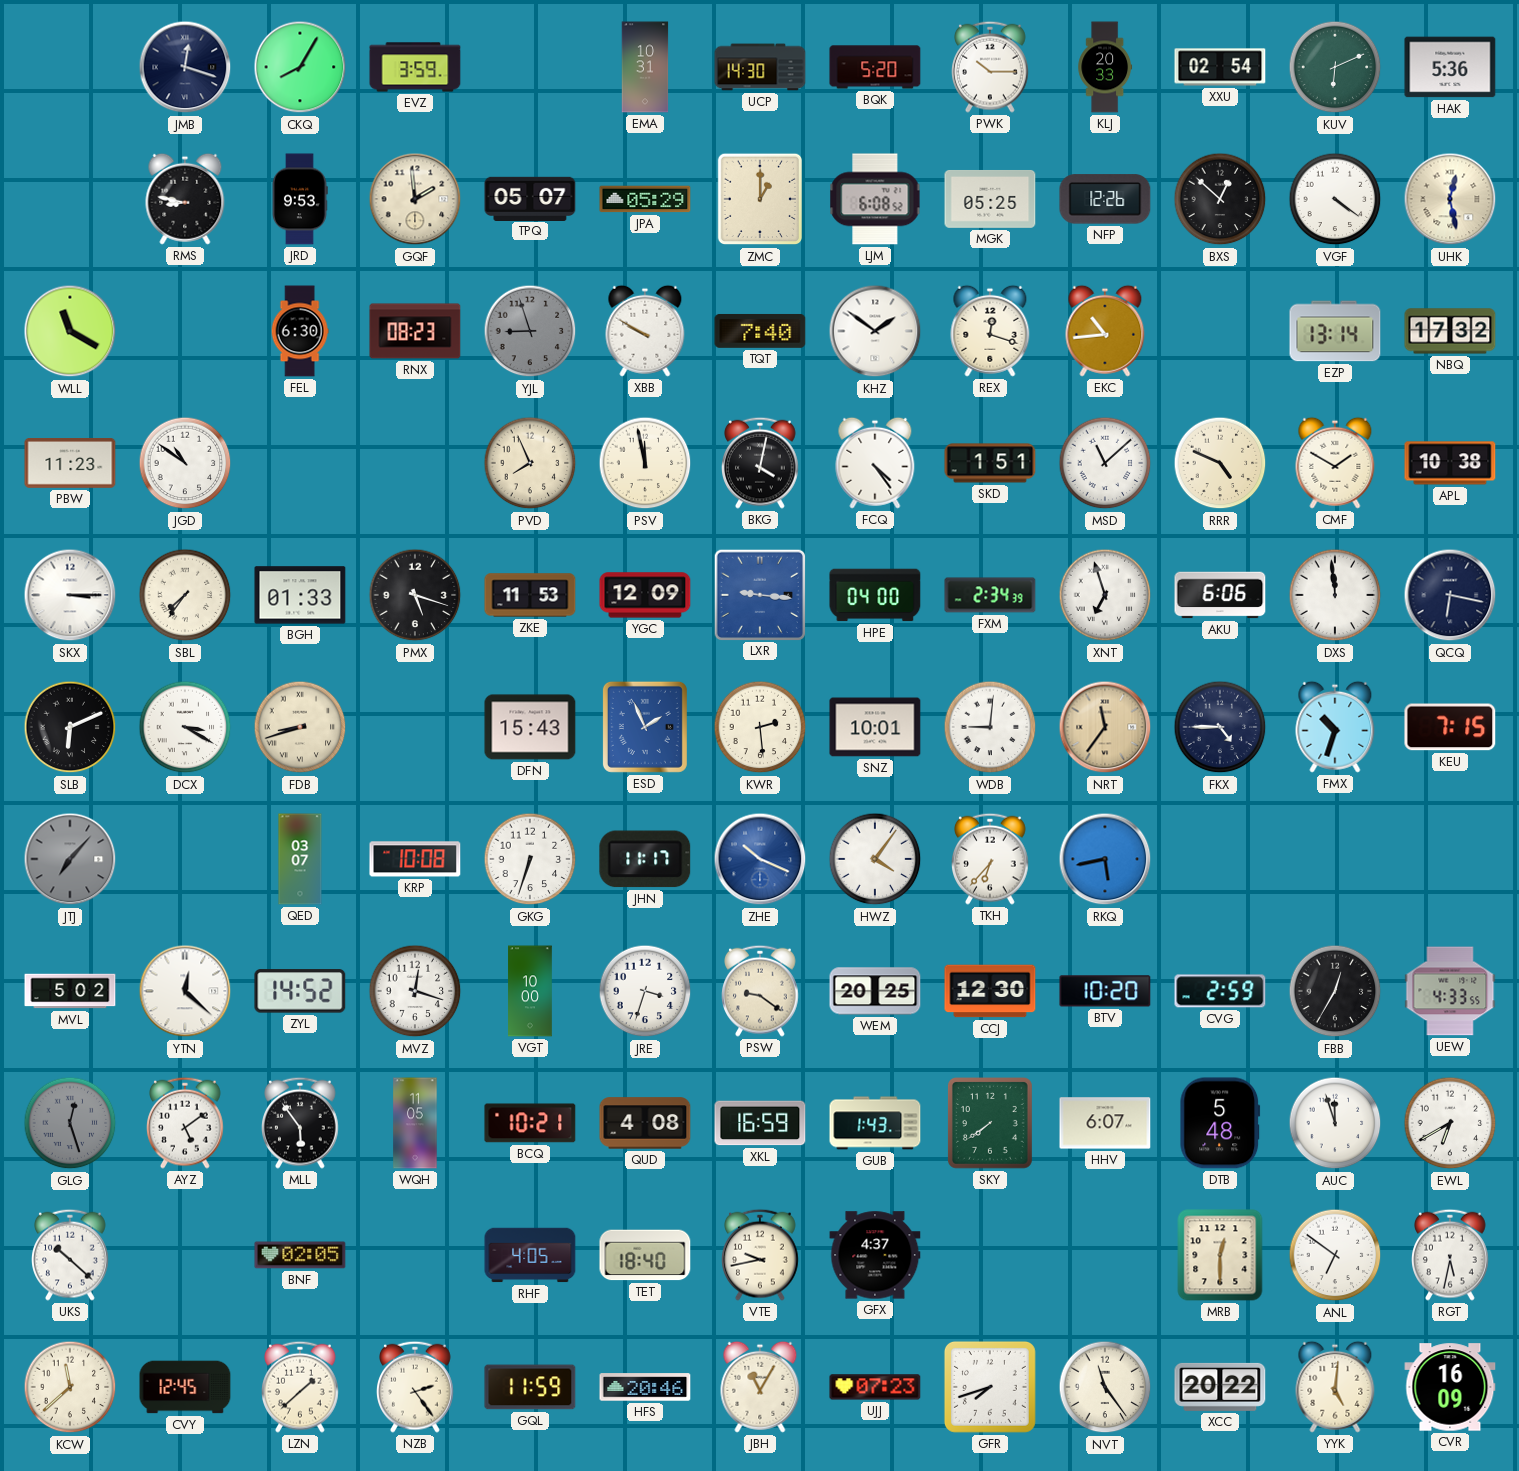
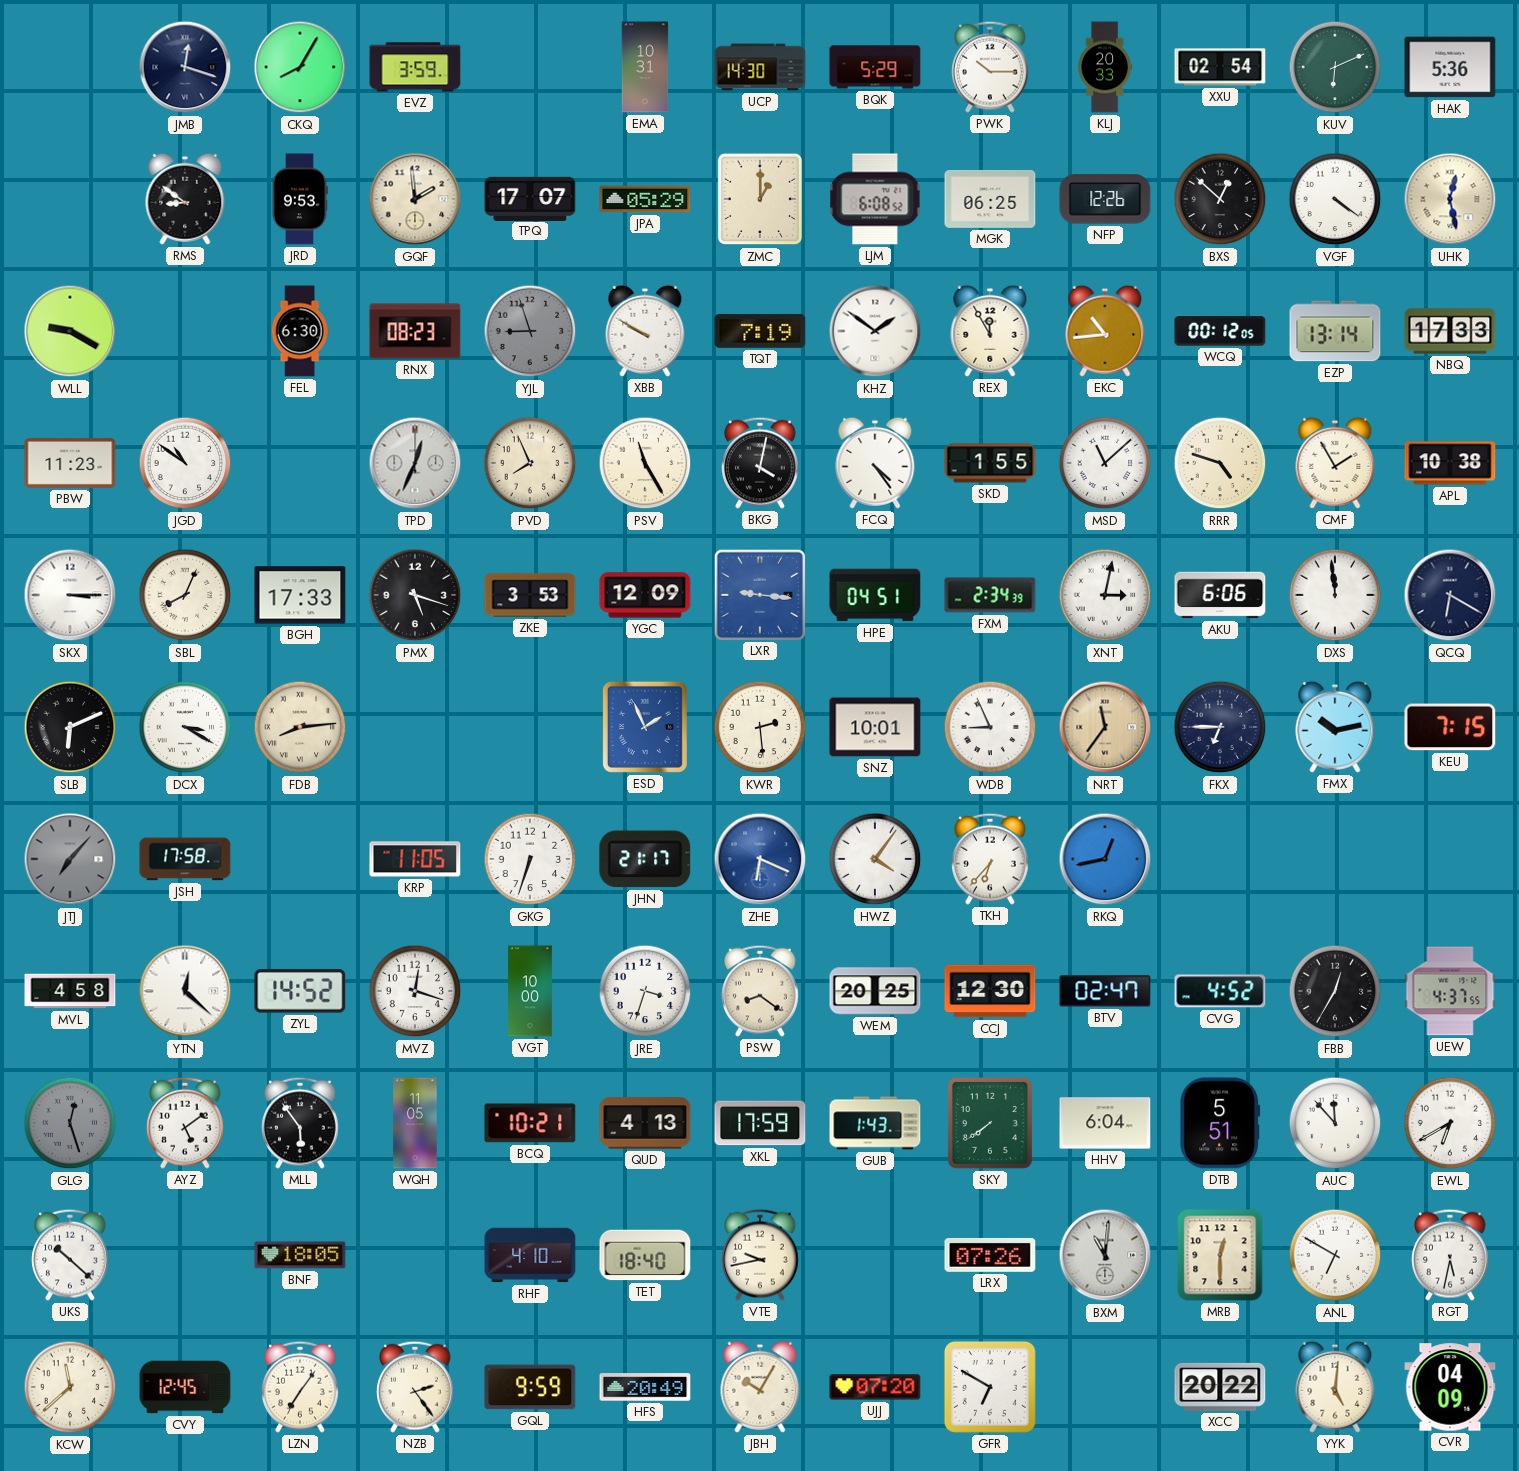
BQK: 5:20 -> 5:29 (875, 67)
RMS: 8:47 -> 8:51 (185, 199)
TPQ: 05:07 -> 17:07 (530, 198)
MGK: 05:25 -> 06:25 (990, 199)
WLL: 11:20 -> 9:20 (70, 331)
TQT: 7:40 -> 7:19 (760, 331)
REX: 12:18 -> 11:55 (990, 331)
WCQ: none -> 00:12 (1220, 331)
NBQ: 17:32 -> 17:33 (1450, 331)
TPD: none -> 12:34 (415, 463)
PSV: 11:58 -> 11:25 (645, 463)
SKD: 1:51 -> 1:55 (990, 463)
RRR: 4:49 -> 4:48 (1220, 463)
CMF: 1:50 -> 1:55 (1335, 463)
SBL: 7:36 -> 8:04 (185, 595)
BGH: 01:33 -> 17:33 (300, 595)
ZKE: 11:53 -> 3:53 (530, 595)
HPE: 04:00 -> 04:51 (875, 595)
XNT: 6:57 -> 3:02 (1105, 595)
QCQ: 6:17 -> 6:20 (1450, 595)
FDB: 8:42 -> 8:14 (300, 727)
DFN: 15:43 -> none (530, 727)
WDB: 9:01 -> 8:56 (990, 727)
FKX: 4:45 -> 6:45 (1220, 727)
FMX: 10:33 -> 10:13 (1335, 727)
JSH: none -> 17:58 (185, 859)
QED: 03:07 -> none (300, 859)
KRP: 10:08 -> 11:05 (415, 859)
JHN: 11:17 -> 21:17 (645, 859)
ZHE: 10:19 -> 6:19 (760, 859)
RKQ: 5:43 -> 12:43 (1105, 859)
MVL: 5:02 -> 4:58 (70, 991)
PSW: 9:21 -> 8:21 (761, 991)
BTV: 10:20 -> 02:47 (1105, 991)
CVG: 2:59 -> 4:52 (1220, 991)
UEW: 4:33 -> 4:37 (1450, 991)
QUD: 4:08 -> 4:13 (645, 1123)
XKL: 16:59 -> 17:59 (760, 1123)
HHV: 6:07 -> 6:04 (1105, 1123)
DTB: 5:48 -> 5:51 (1220, 1123)
AUC: 11:57 -> 11:53 (1335, 1123)
BNF: 02:05 -> 18:05 (300, 1255)
RHF: 4:05 -> 4:10 (530, 1255)
GFX: 4:37 -> none (875, 1255)
LRX: none -> 07:26 (990, 1255)
BXM: none -> 11:01 (1105, 1255)
ANL: 6:51 -> 6:50 (1335, 1255)
LZN: 1:38 -> 7:06 (301, 1387)
GQL: 11:59 -> 9:59 (530, 1387)
HFS: 20:46 -> 20:49 (645, 1387)
JBH: 11:05 -> 10:05 (760, 1387)
UJJ: 07:23 -> 07:20 (875, 1387)
GFR: 7:42 -> 6:50 (990, 1387)
NVT: 11:24 -> none (1105, 1387)
CVR: 16:09 -> 04:09 (1450, 1387)
